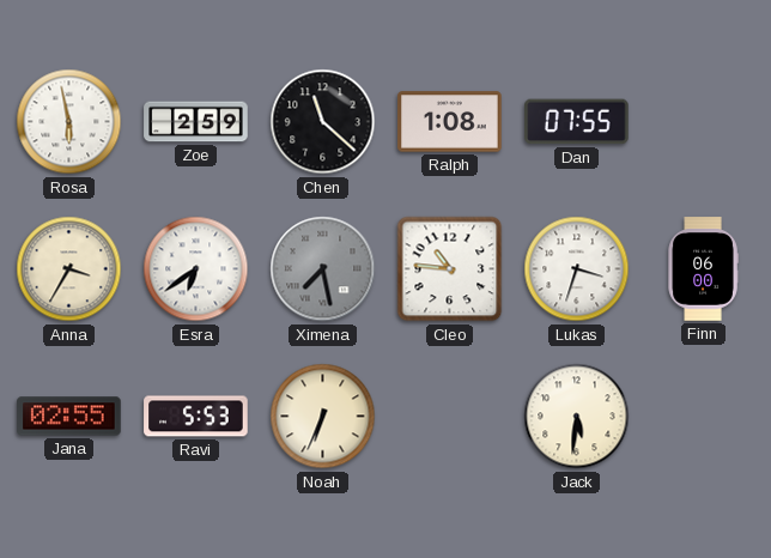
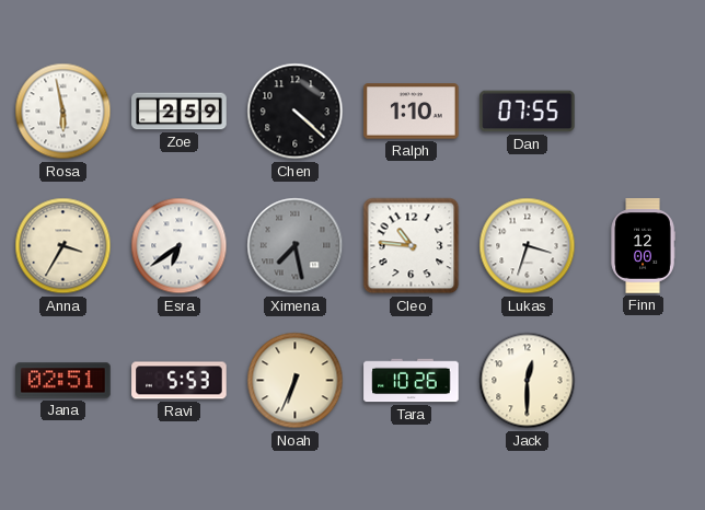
Chen: 11:22 -> 4:22 (296, 112)
Ralph: 1:08 -> 1:10 (412, 112)
Finn: 06:00 -> 12:00 (643, 246)
Jana: 02:55 -> 02:51 (63, 381)
Tara: none -> 10:26 (412, 381)
Jack: 5:31 -> 12:30 (528, 381)
